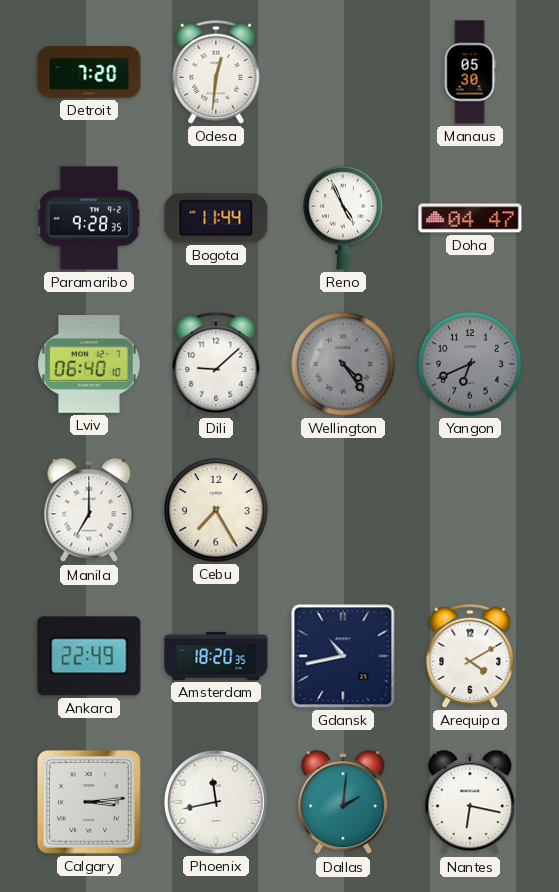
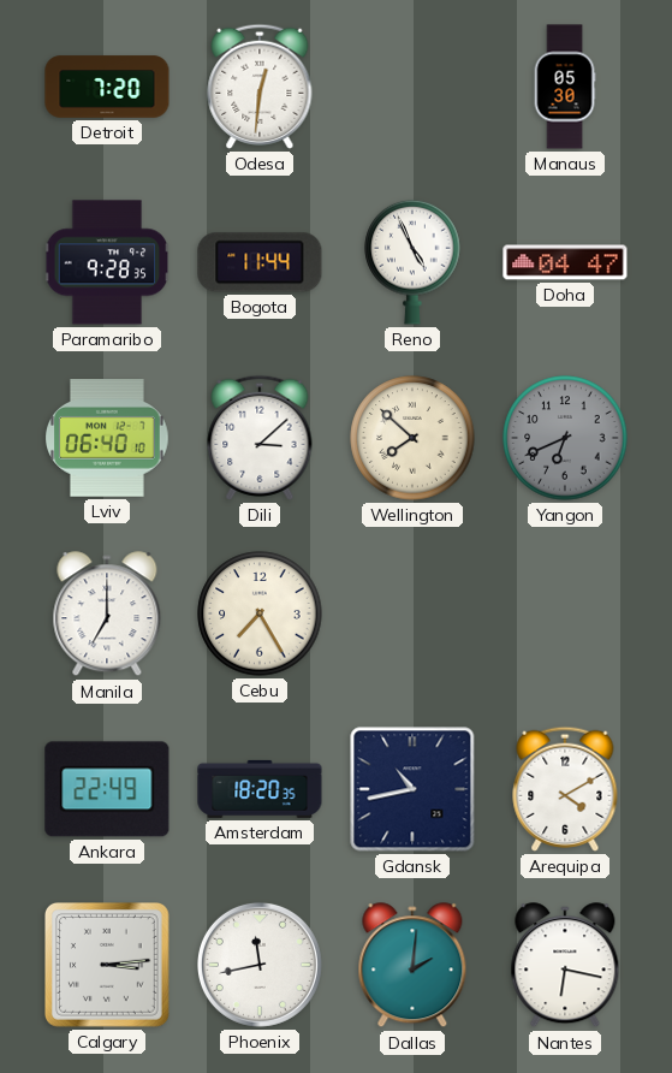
Dili: 9:08 -> 3:08 (260, 438)
Wellington: 4:24 -> 7:52 (412, 438)
Wellington dial: grey -> cream (412, 438)
